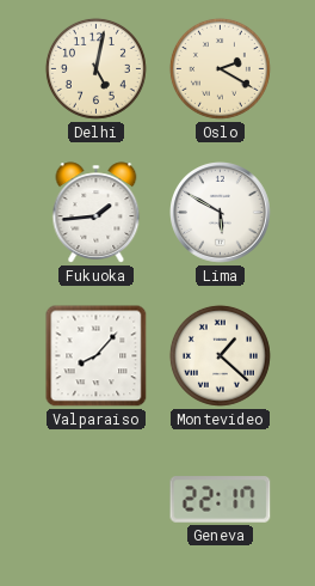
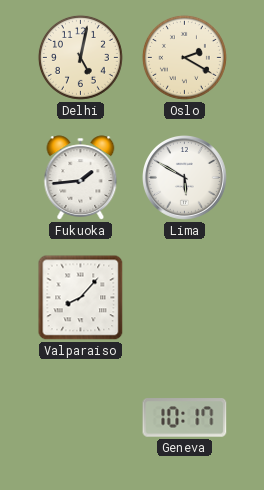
Montevideo: 1:22 -> none (220, 355)
Geneva: 22:17 -> 10:17 (185, 418)
